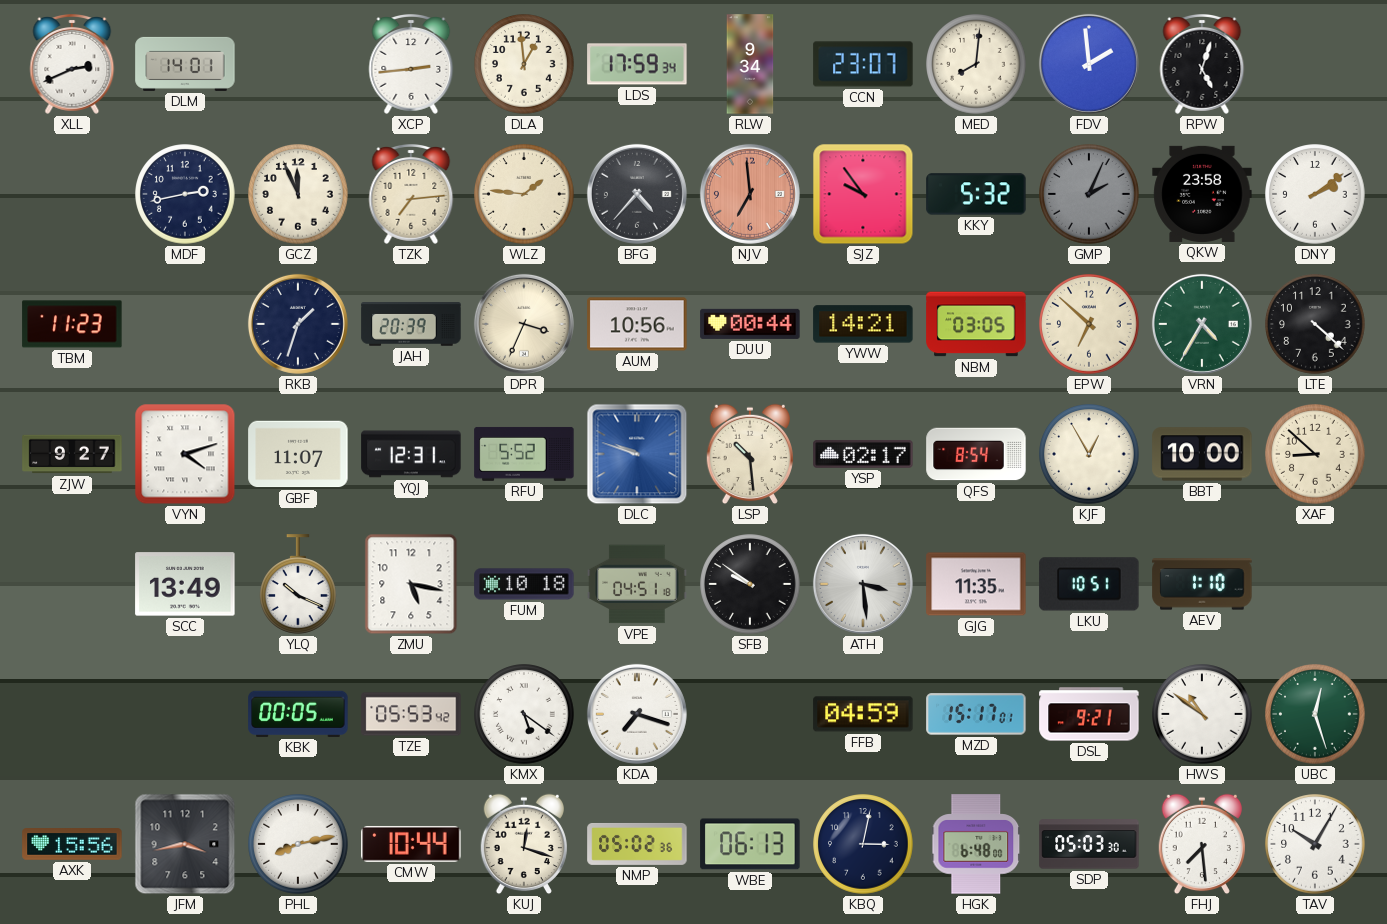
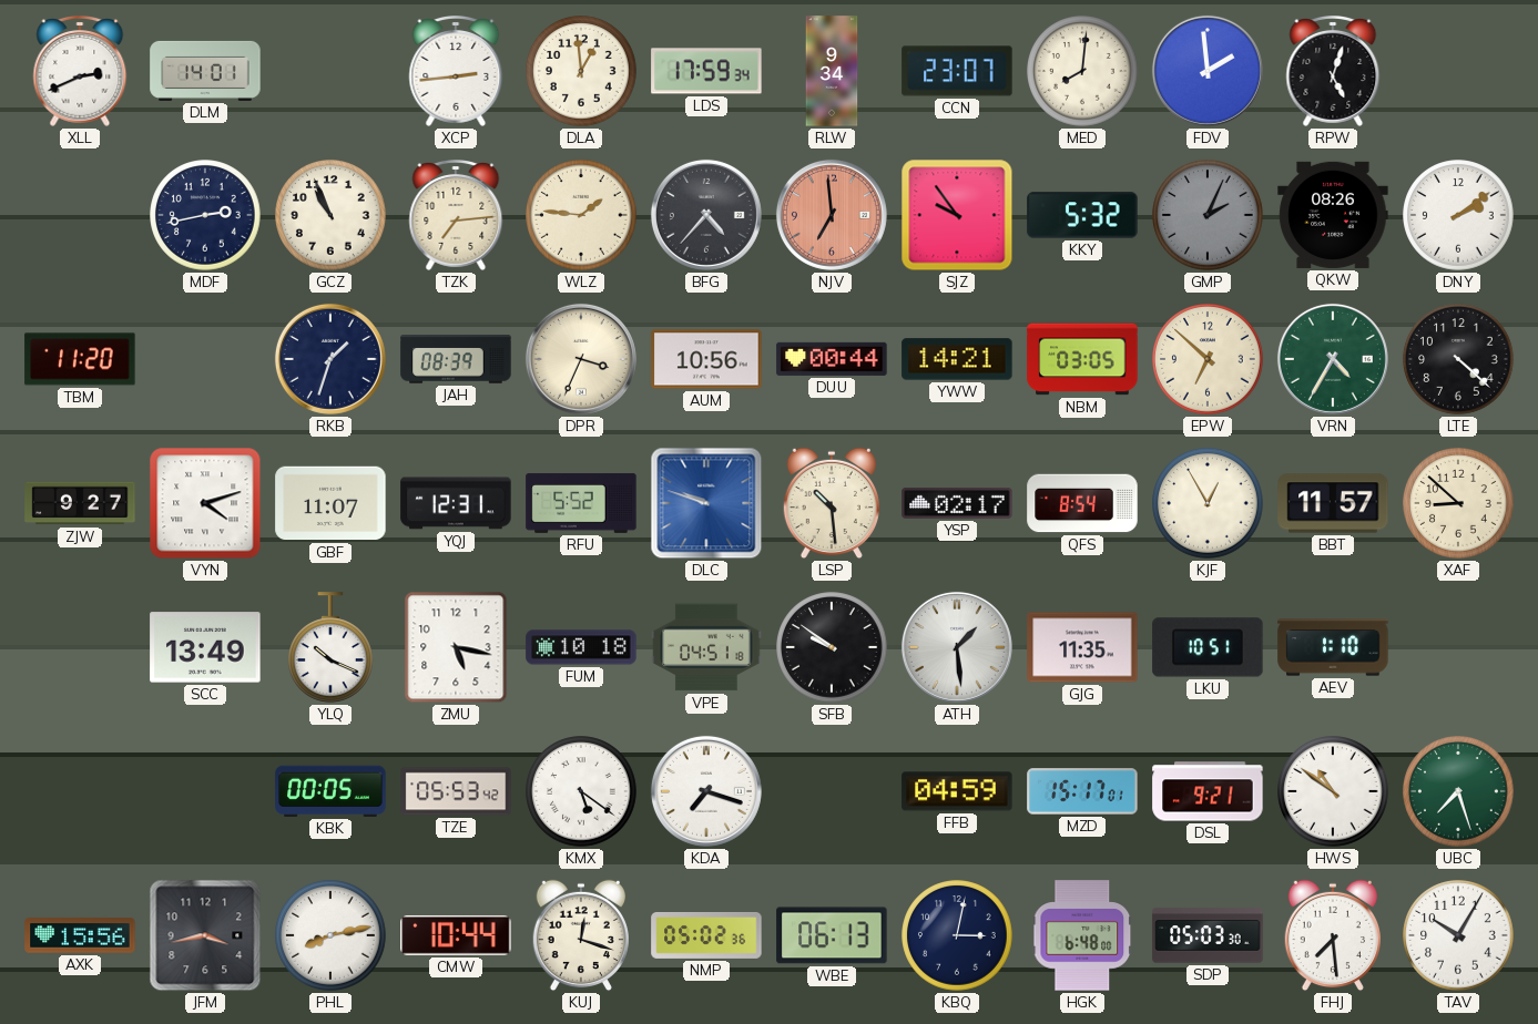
GCZ: 11:56 -> 10:56 (330, 215)
QKW: 23:58 -> 08:26 (1333, 215)
TBM: 11:23 -> 11:20 (80, 359)
JAH: 20:39 -> 08:39 (456, 359)
BBT: 10:00 -> 11:57 (1333, 503)
ATH: 3:29 -> 1:29 (957, 647)
UBC: 12:27 -> 7:27 (1458, 791)
